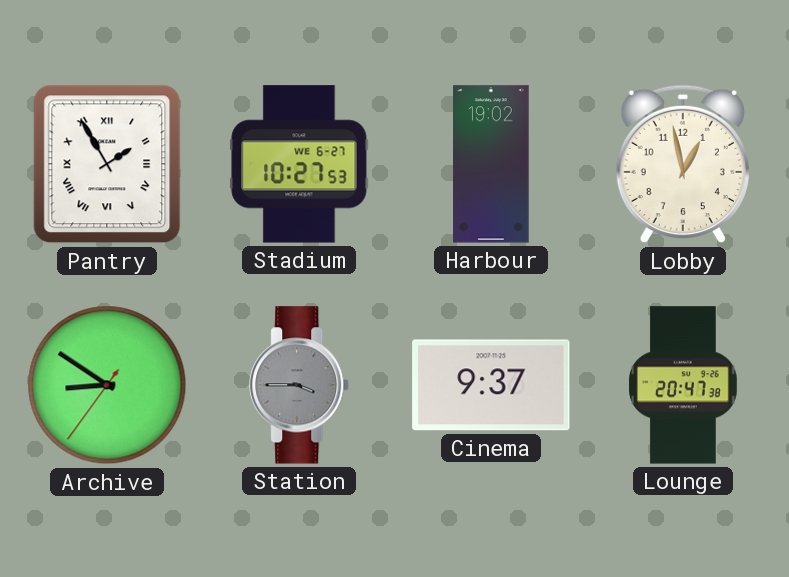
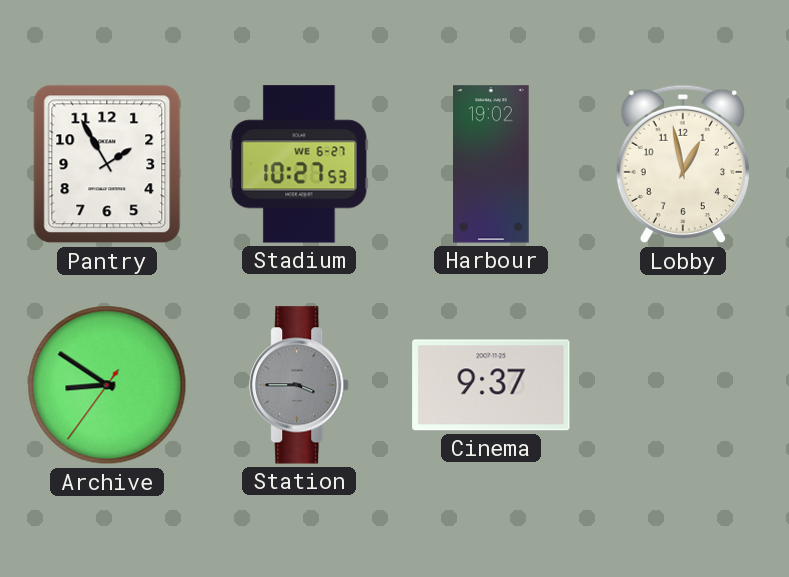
Pantry numerals: Roman -> Arabic (107, 164)
Lounge: 20:47 -> none (683, 385)
